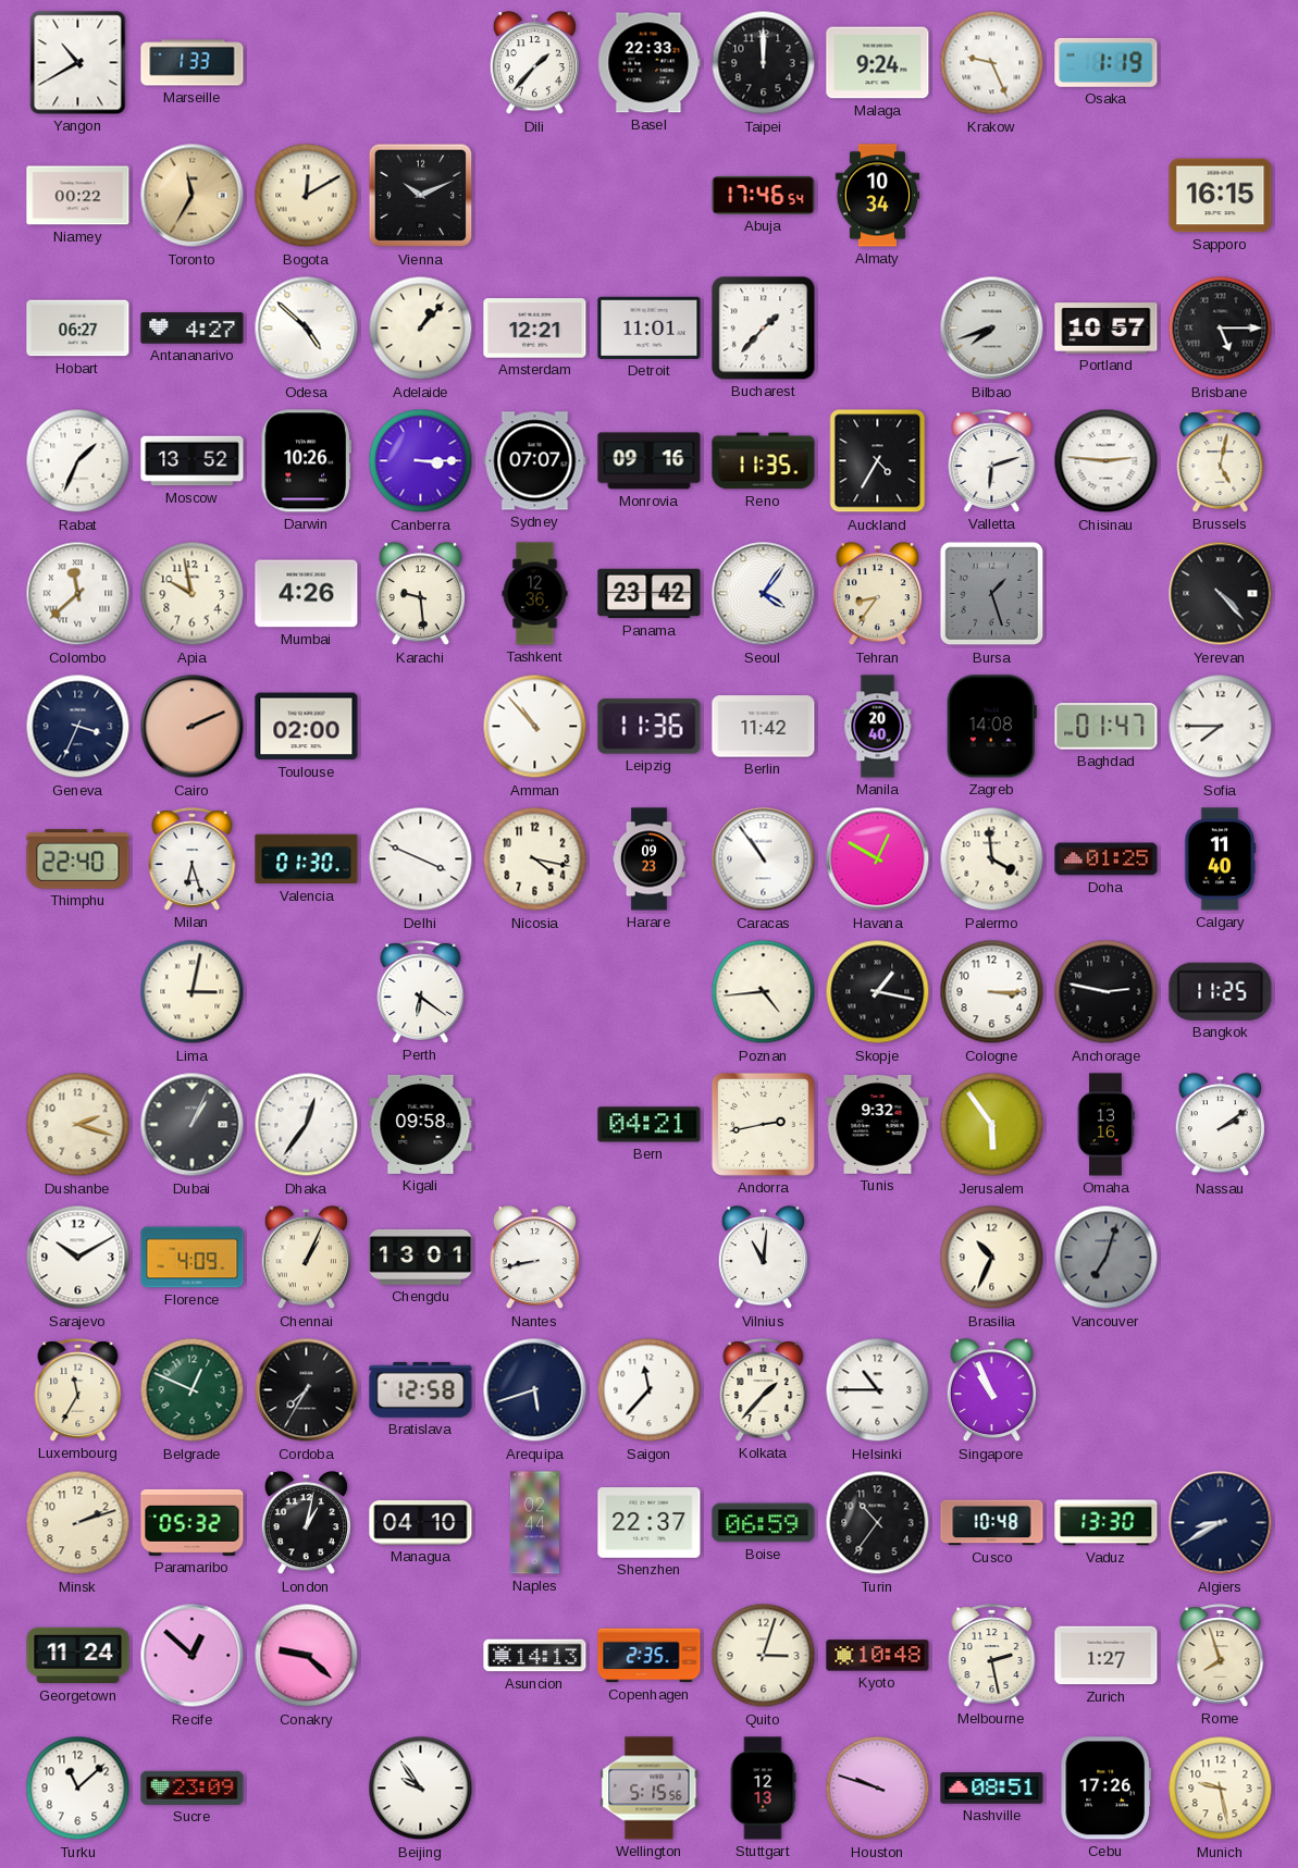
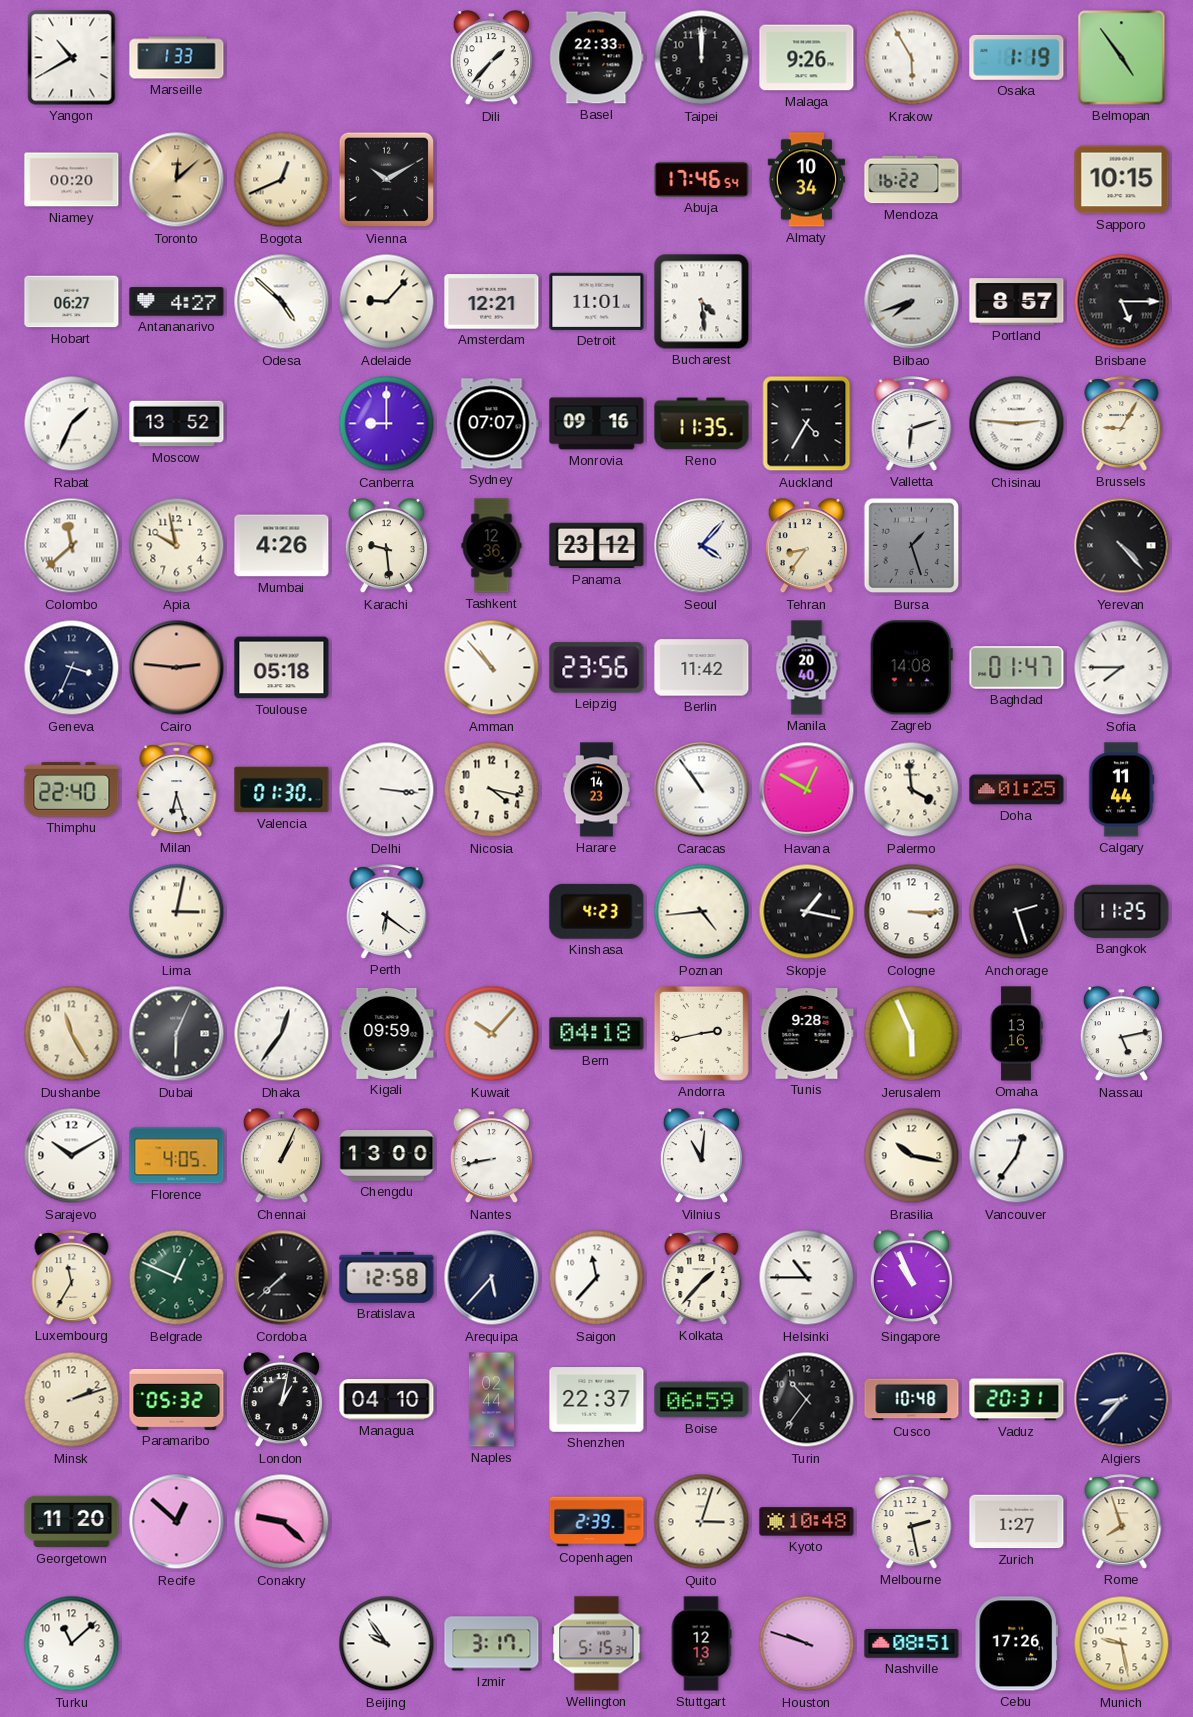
Malaga: 9:24 -> 9:26 (807, 58)
Krakow: 9:26 -> 5:55 (912, 58)
Belmopan: none -> 4:54 (1122, 58)
Niamey: 00:22 -> 00:20 (72, 180)
Toronto: 11:35 -> 12:08 (177, 180)
Bogota: 12:10 -> 12:41 (282, 180)
Vienna: 10:11 -> 10:10 (387, 180)
Mendoza: none -> 16:22 (912, 180)
Sapporo: 16:15 -> 10:15 (1122, 180)
Adelaide: 1:07 -> 9:07 (387, 302)
Bucharest: 1:37 -> 4:29 (702, 302)
Portland: 10:57 -> 8:57 (1017, 302)
Darwin: 10:26 -> none (306, 461)
Canberra: 3:15 -> 9:00 (387, 424)
Brussels: 5:02 -> 9:05 (1122, 424)
Panama: 23:42 -> 23:12 (597, 546)
Seoul: 4:06 -> 4:07 (702, 546)
Cairo: 2:11 -> 2:46 (177, 668)
Toulouse: 02:00 -> 05:18 (282, 668)
Leipzig: 11:36 -> 23:56 (597, 668)
Delhi: 3:49 -> 3:16 (387, 790)
Harare: 09:23 -> 14:23 (596, 790)
Calgary: 11:40 -> 11:44 (1121, 790)
Kinshasa: none -> 4:23 (597, 911)
Anchorage: 2:47 -> 2:27 (1017, 912)
Dushanbe: 2:18 -> 11:25 (72, 1034)
Dubai: 1:04 -> 6:04 (177, 1034)
Kigali: 09:58 -> 09:59 (387, 1033)
Kuwait: none -> 10:07 (492, 1034)
Bern: 04:21 -> 04:18 (597, 1034)
Tunis: 9:32 -> 9:28 (807, 1034)
Jerusalem: 5:54 -> 5:56 (912, 1034)
Nassau: 2:09 -> 5:13 (1121, 1034)
Florence: 4:09 -> 4:05 (177, 1156)
Chengdu: 13:01 -> 13:00 (387, 1156)
Brasilia: 10:34 -> 10:17 (912, 1156)
Vancouver: 7:03 -> 12:36 (1017, 1156)
Vancouver dial: grey -> white (1017, 1156)
Cordoba: 7:35 -> 7:38 (282, 1278)
Arequipa: 5:42 -> 5:37 (492, 1278)
Vaduz: 13:30 -> 20:31 (1017, 1400)
Algiers: 8:40 -> 8:37 (1122, 1400)
Georgetown: 11:24 -> 11:20 (72, 1522)
Asuncion: 14:13 -> none (535, 1656)
Copenhagen: 2:35 -> 2:39 (597, 1522)
Sucre: 23:09 -> none (193, 1787)
Izmir: none -> 3:17 (492, 1644)
Wellington: 5:15:56 -> 5:15:34 (597, 1644)
